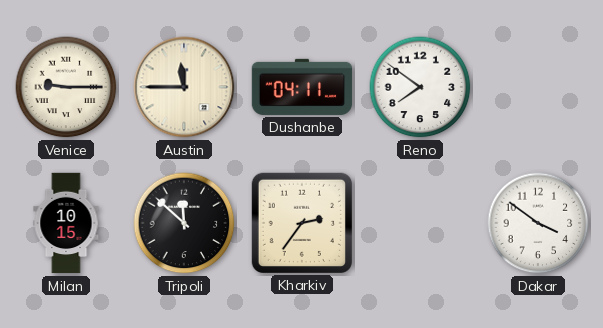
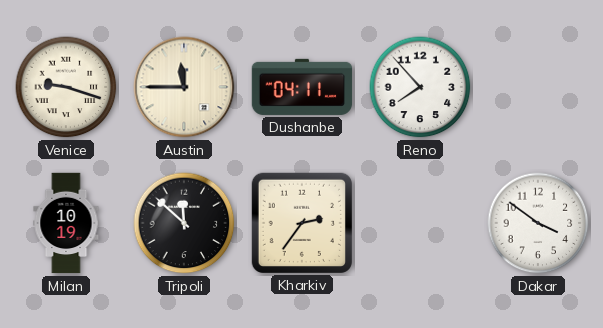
Venice: 9:15 -> 9:18 (66, 87)
Reno: 7:51 -> 7:53 (420, 87)
Milan: 10:15 -> 10:19 (66, 223)
